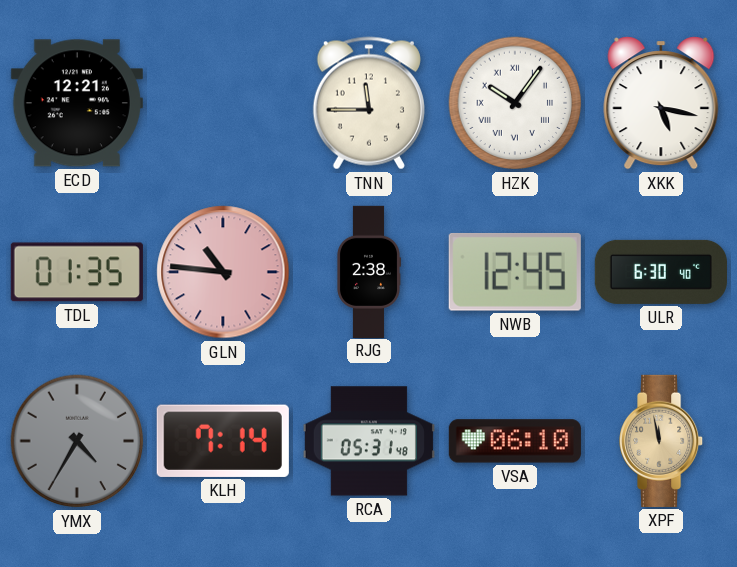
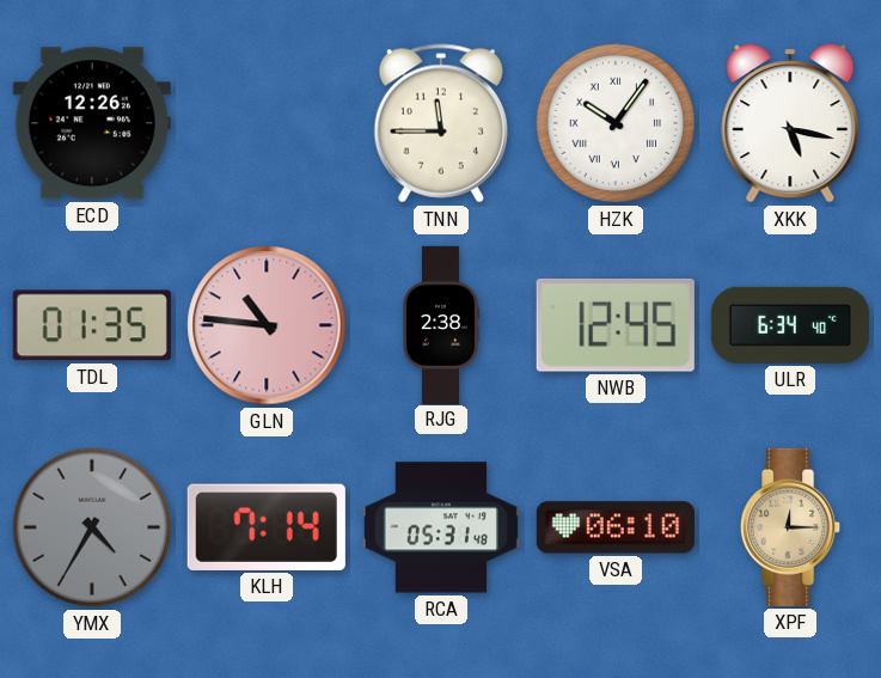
ECD: 12:21 -> 12:26 (92, 123)
ULR: 6:30 -> 6:34 (790, 325)
XPF: 11:58 -> 12:15 (791, 527)
